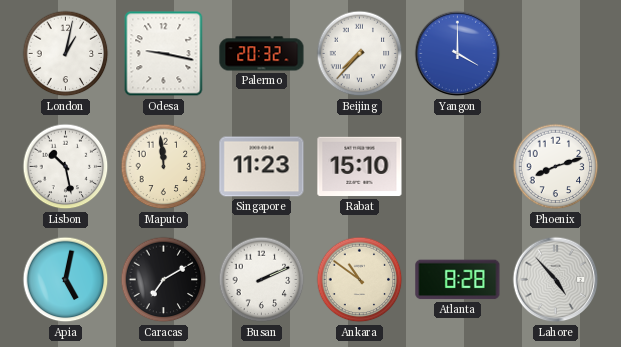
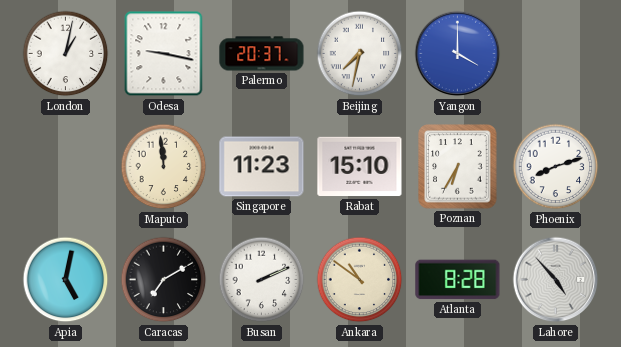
Palermo: 20:32 -> 20:37 (262, 54)
Beijing: 7:37 -> 7:32 (360, 54)
Lisbon: 10:28 -> none (66, 167)
Poznan: none -> 6:35 (458, 167)
